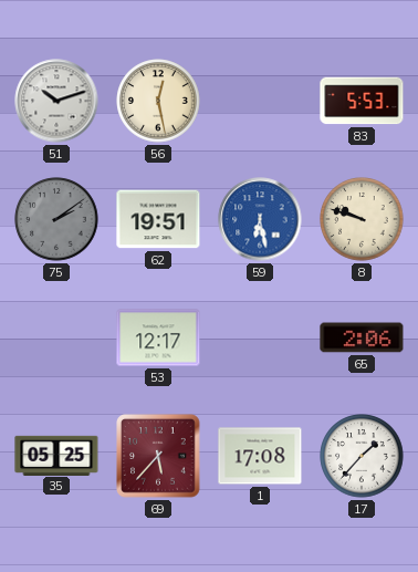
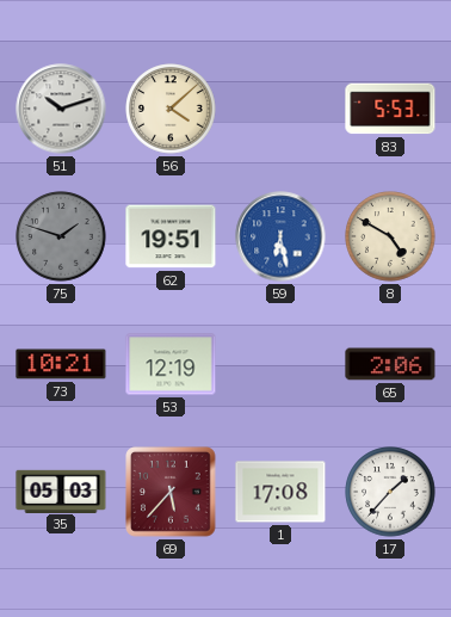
56: 12:28 -> 4:08 (171, 109)
75: 2:09 -> 1:48 (61, 236)
8: 9:48 -> 4:50 (390, 236)
73: none -> 10:21 (61, 364)
53: 12:17 -> 12:19 (171, 364)
35: 05:25 -> 05:03 (61, 490)
